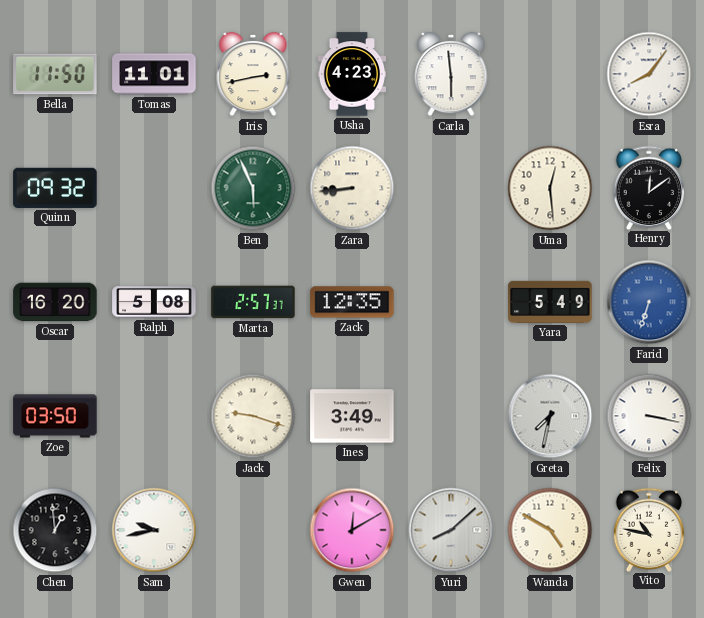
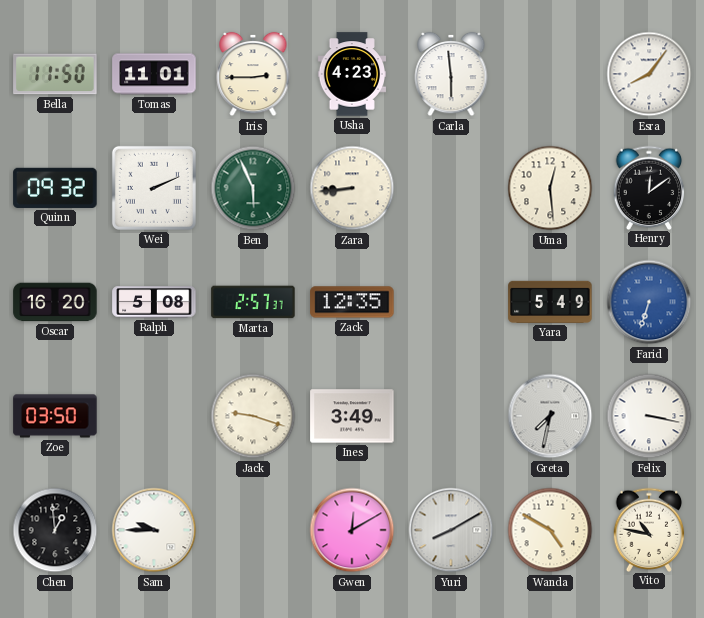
Iris: 2:43 -> 2:45 (253, 74)
Wei: none -> 2:11 (154, 188)
Sam: 9:43 -> 9:45 (154, 530)
Yuri: 8:08 -> 8:10 (451, 530)
